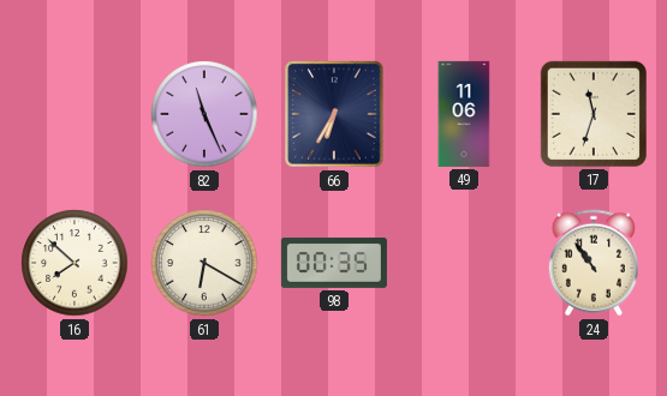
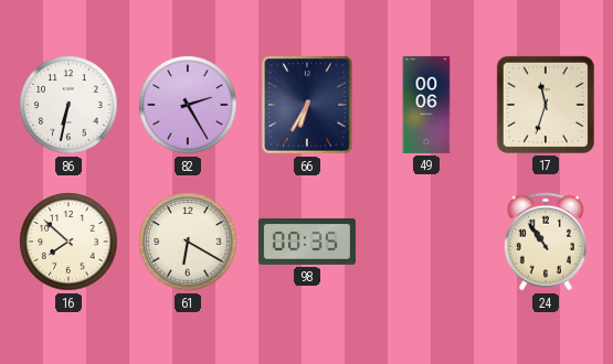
86: none -> 6:32 (68, 105)
82: 11:26 -> 2:25 (188, 105)
49: 11:06 -> 00:06 (426, 105)
